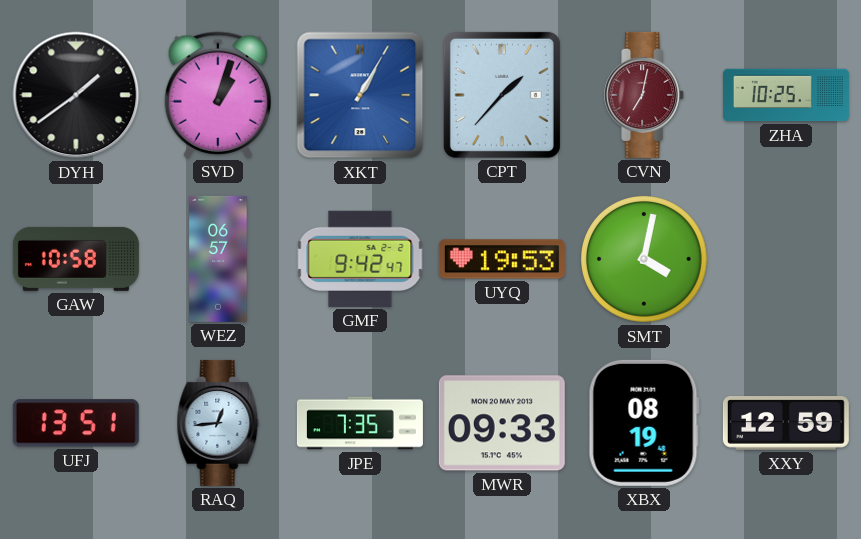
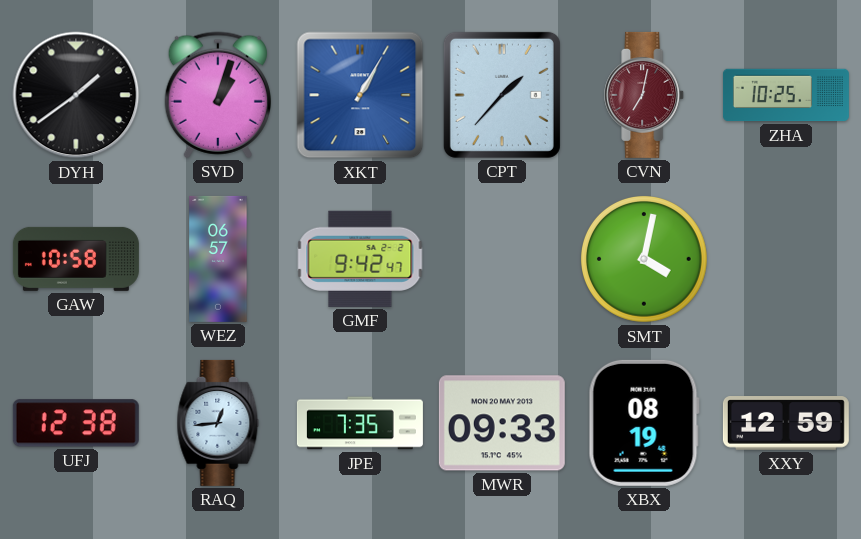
UYQ: 19:53 -> none (502, 259)
UFJ: 13:51 -> 12:38 (76, 423)
